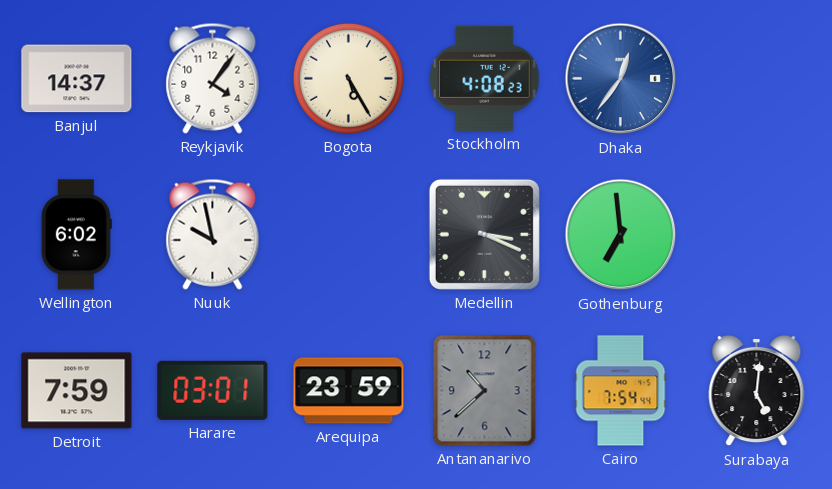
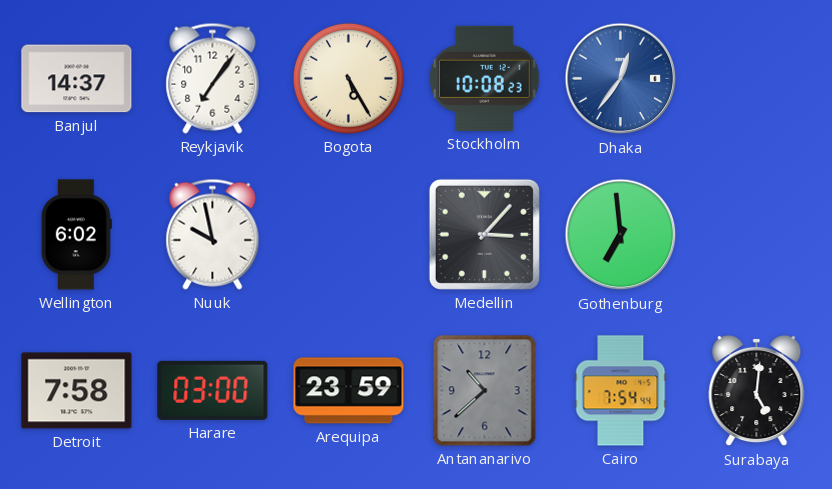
Reykjavik: 4:06 -> 7:06 (213, 78)
Stockholm: 4:08 -> 10:08 (485, 78)
Medellin: 3:19 -> 3:07 (484, 234)
Detroit: 7:59 -> 7:58 (77, 391)
Harare: 03:01 -> 03:00 (213, 390)
